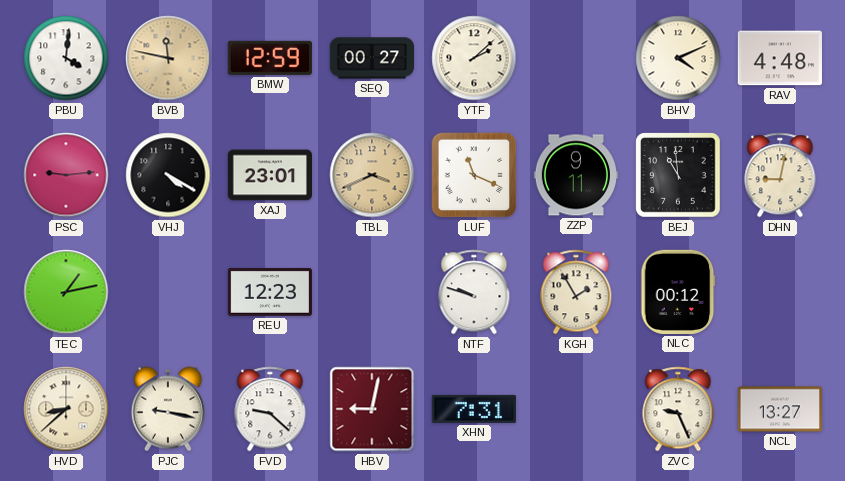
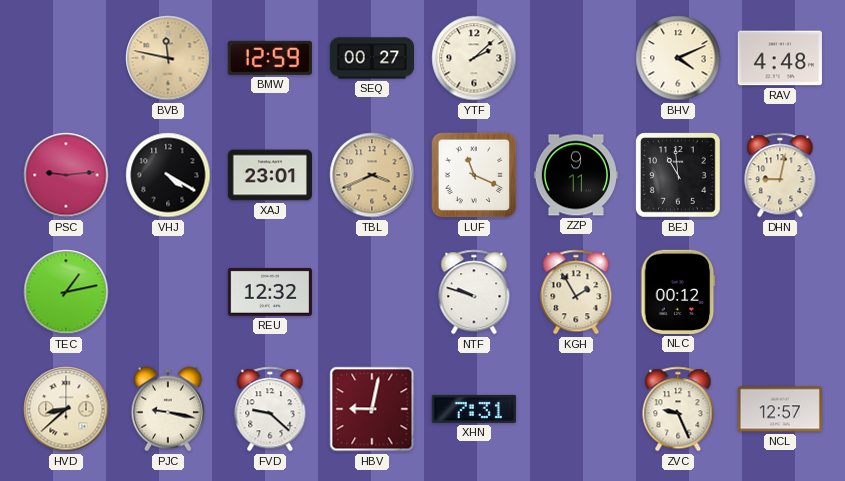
PBU: 4:01 -> none (66, 58)
REU: 12:23 -> 12:32 (270, 292)
NCL: 13:27 -> 12:57 (779, 409)
